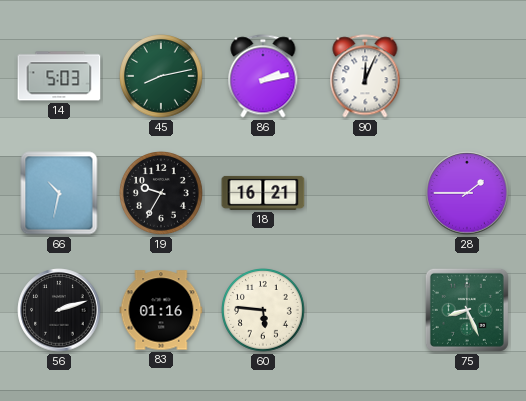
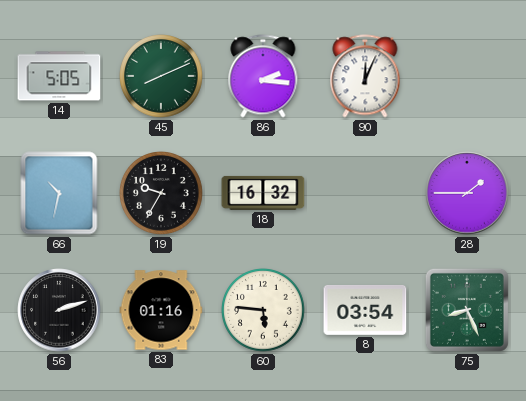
14: 5:03 -> 5:05 (59, 76)
45: 8:13 -> 8:11 (162, 77)
86: 2:13 -> 2:16 (263, 76)
18: 16:21 -> 16:32 (263, 193)
8: none -> 03:54 (365, 310)
